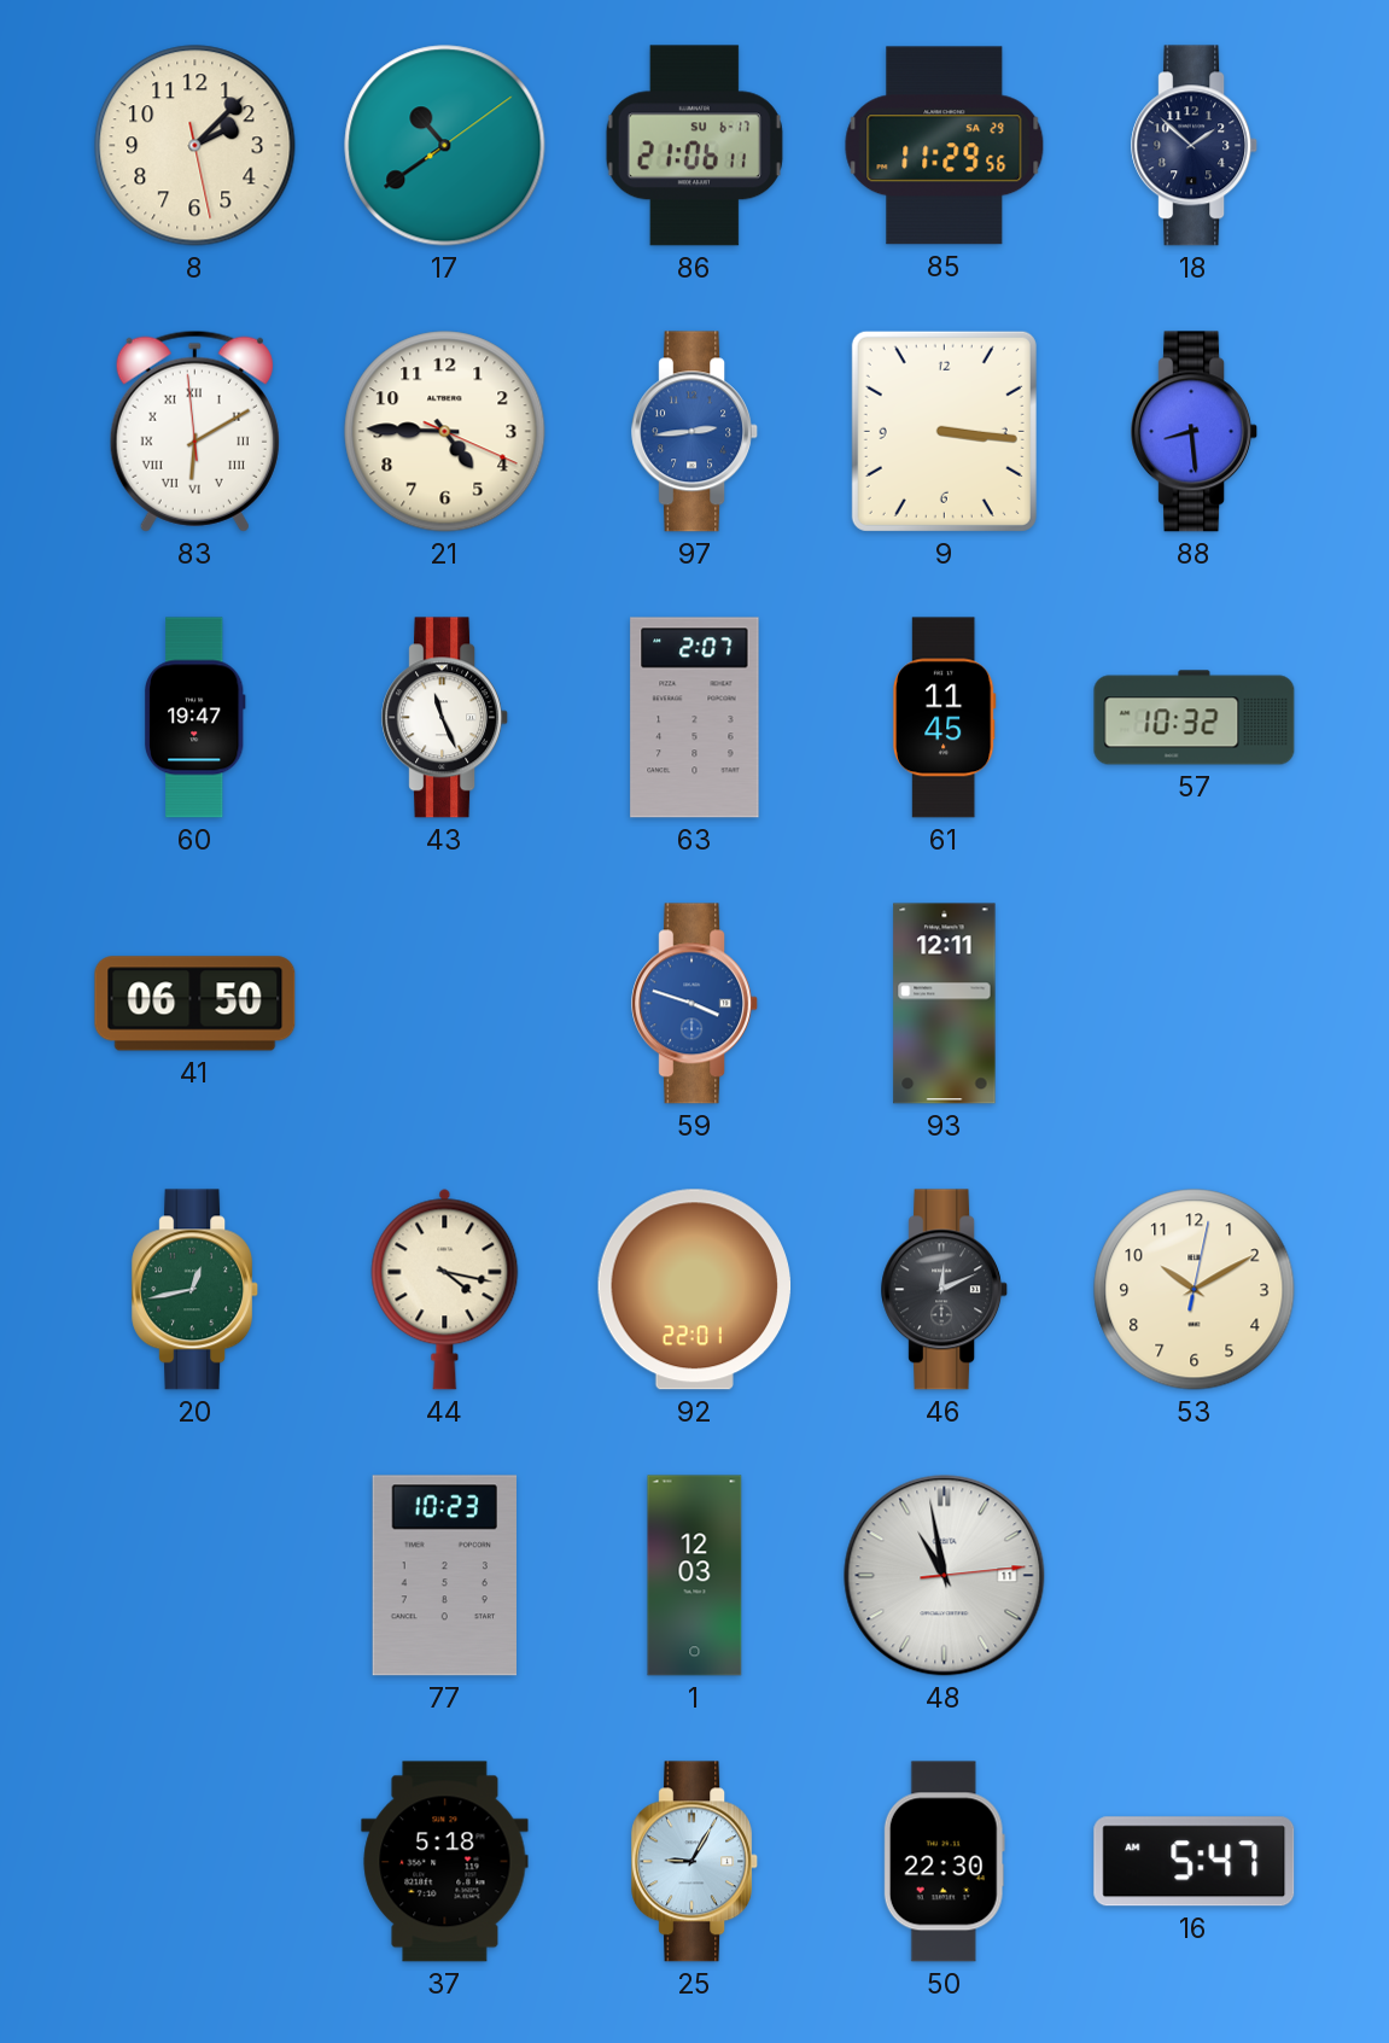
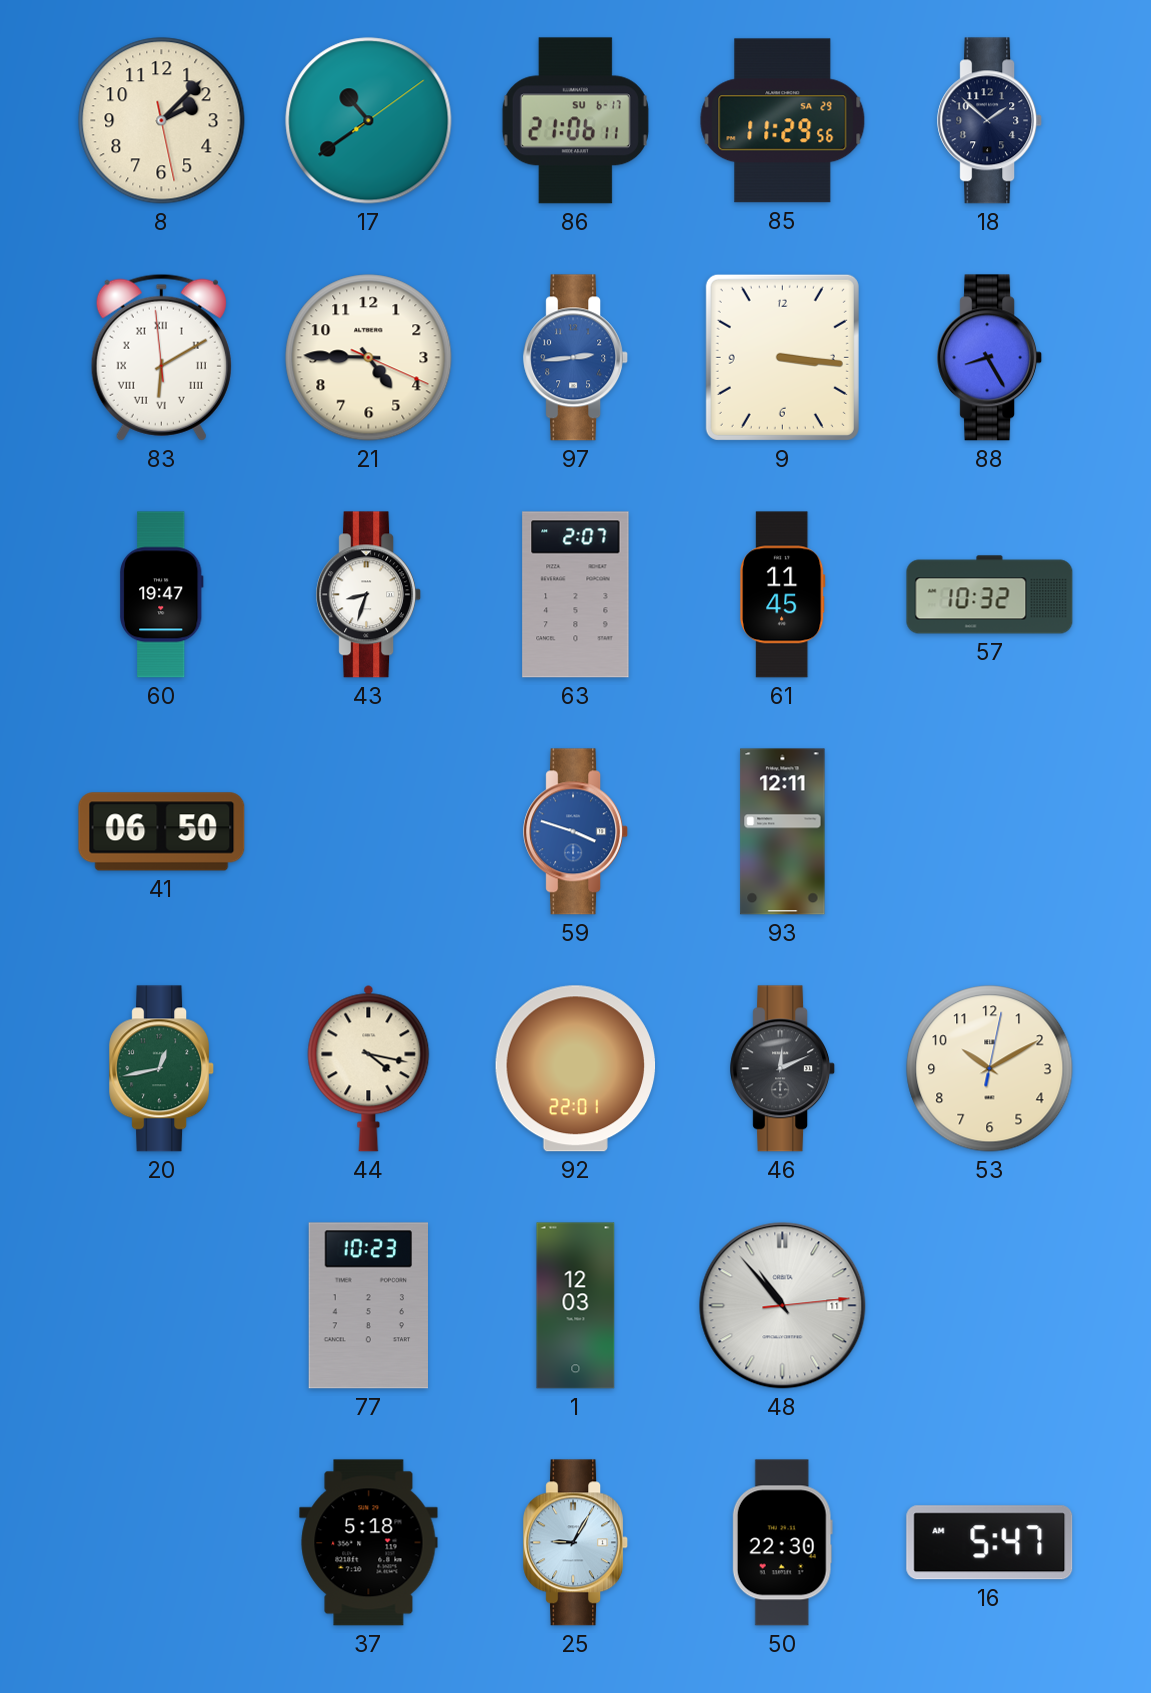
88: 8:29 -> 8:25 (990, 358)
43: 11:26 -> 8:33 (369, 595)
48: 10:58 -> 10:53 (783, 1306)
